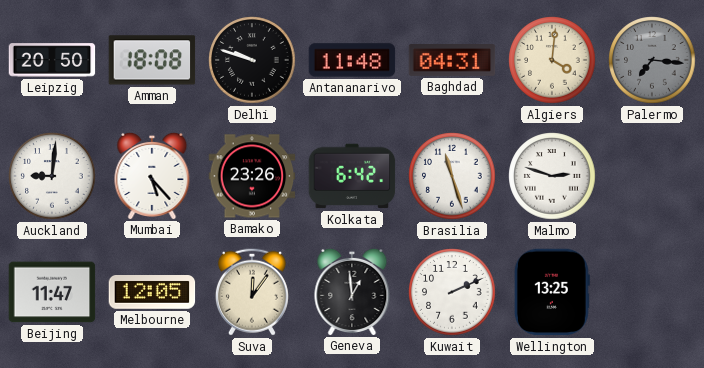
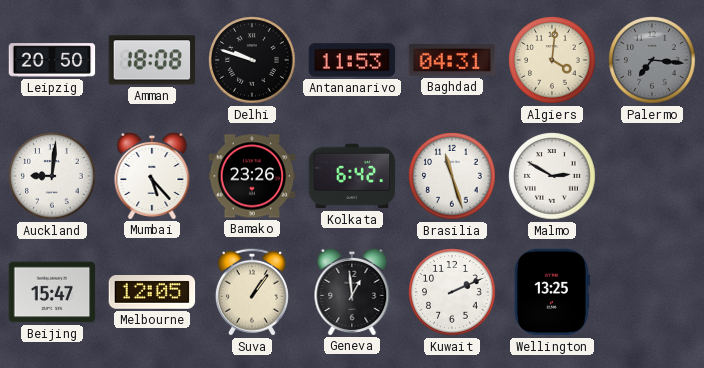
Antananarivo: 11:48 -> 11:53 (352, 60)
Malmo: 2:48 -> 2:50 (552, 176)
Beijing: 11:47 -> 15:47 (52, 292)
Suva: 12:06 -> 1:06 (252, 292)
